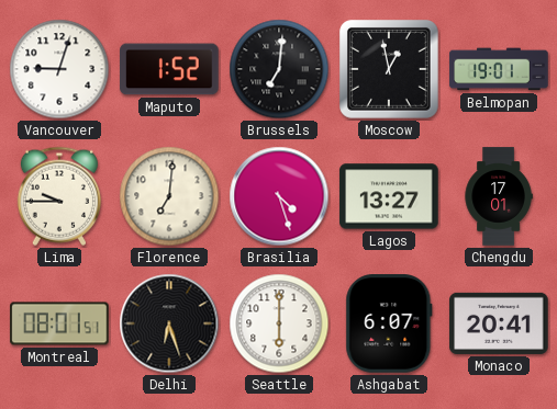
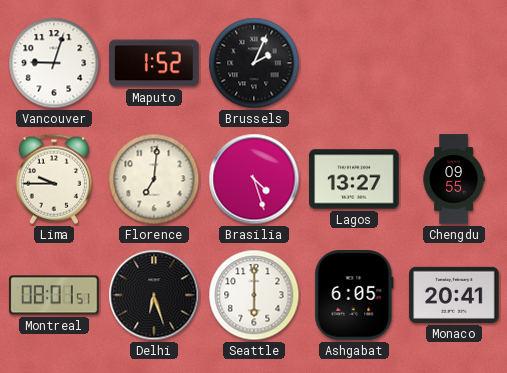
Brussels: 7:01 -> 2:04 (254, 63)
Moscow: 12:58 -> none (390, 70)
Belmopan: 19:01 -> none (499, 69)
Chengdu: 17:01 -> 09:55 (454, 179)
Ashgabat: 6:07 -> 6:05 (354, 295)
